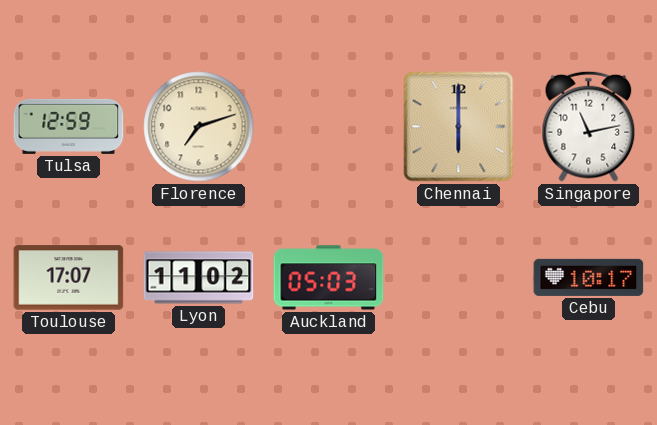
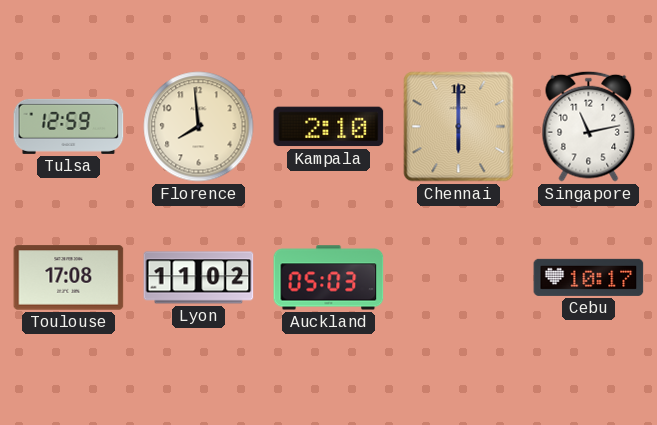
Florence: 7:12 -> 7:59 (199, 127)
Kampala: none -> 2:10 (329, 127)
Toulouse: 17:07 -> 17:08 (69, 278)
